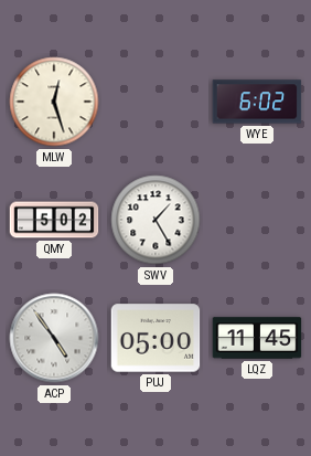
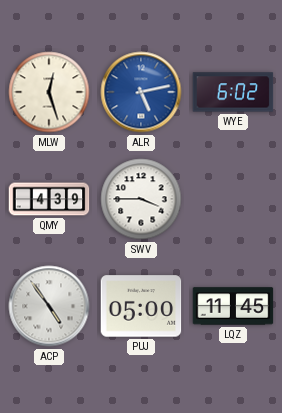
ALR: none -> 5:13 (141, 92)
QMY: 5:02 -> 4:39 (49, 199)
SWV: 1:25 -> 3:45 (141, 199)
